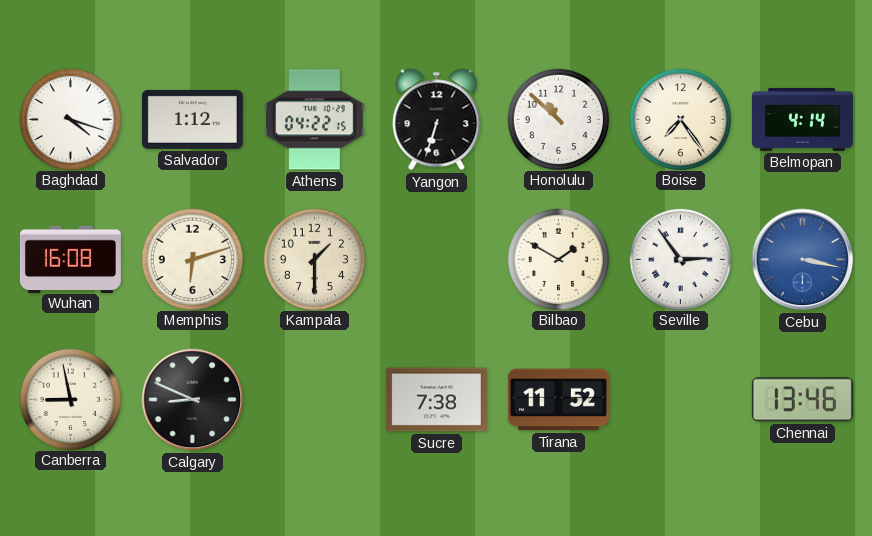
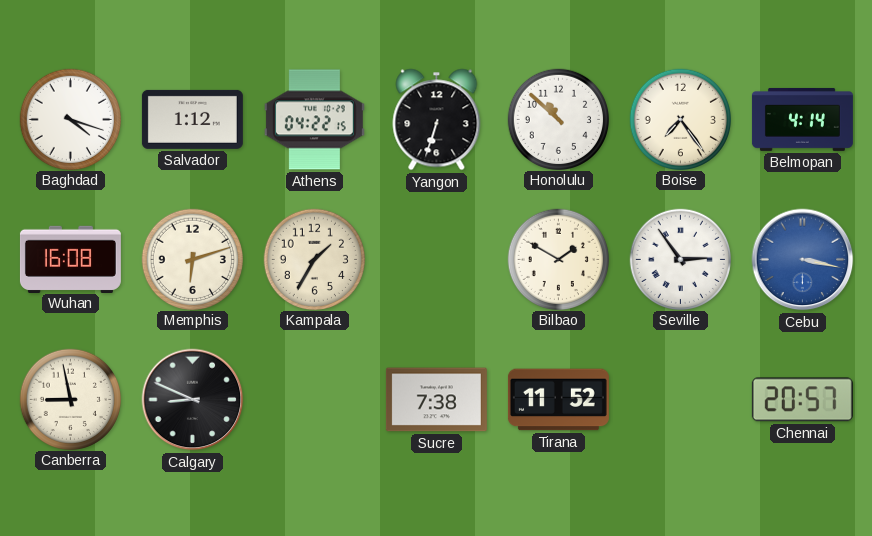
Kampala: 1:30 -> 1:35 (314, 259)
Chennai: 13:46 -> 20:57 (802, 400)
